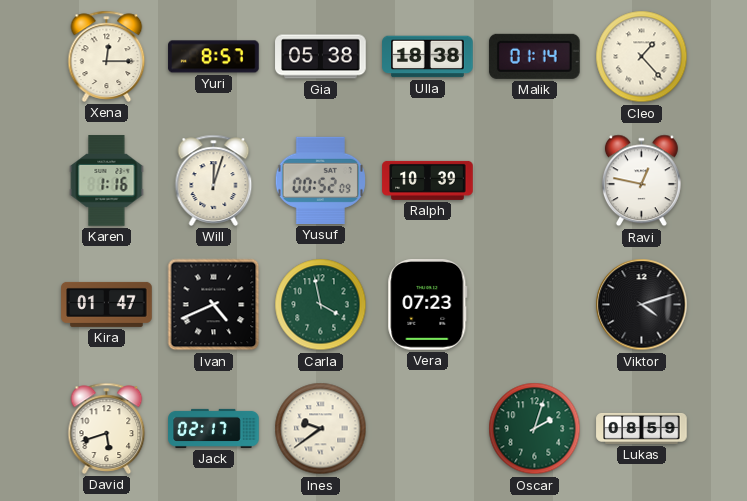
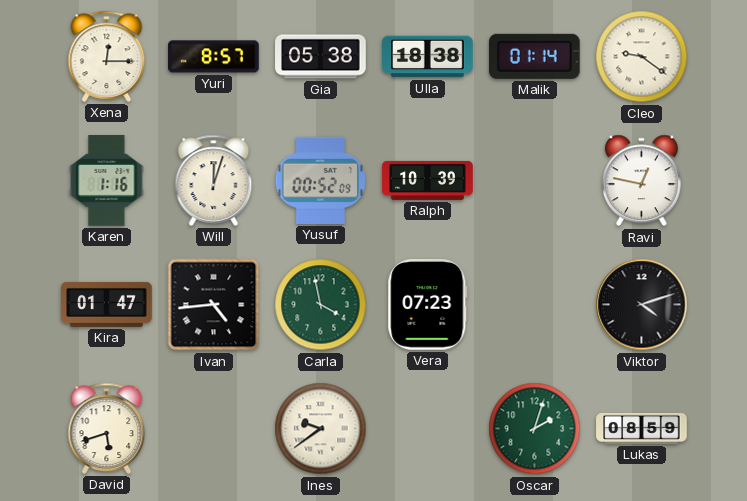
Cleo: 1:23 -> 9:21 (642, 57)
Ivan: 4:41 -> 4:44 (214, 305)
Jack: 02:17 -> none (214, 428)
